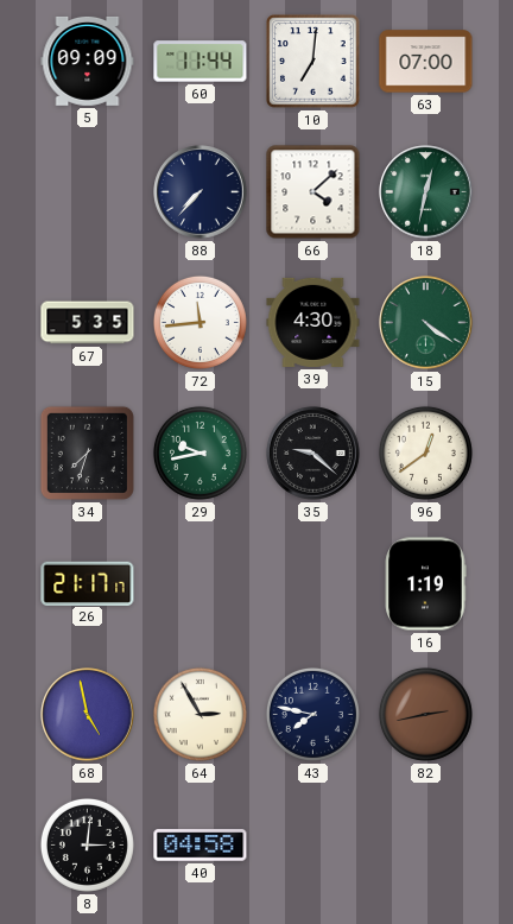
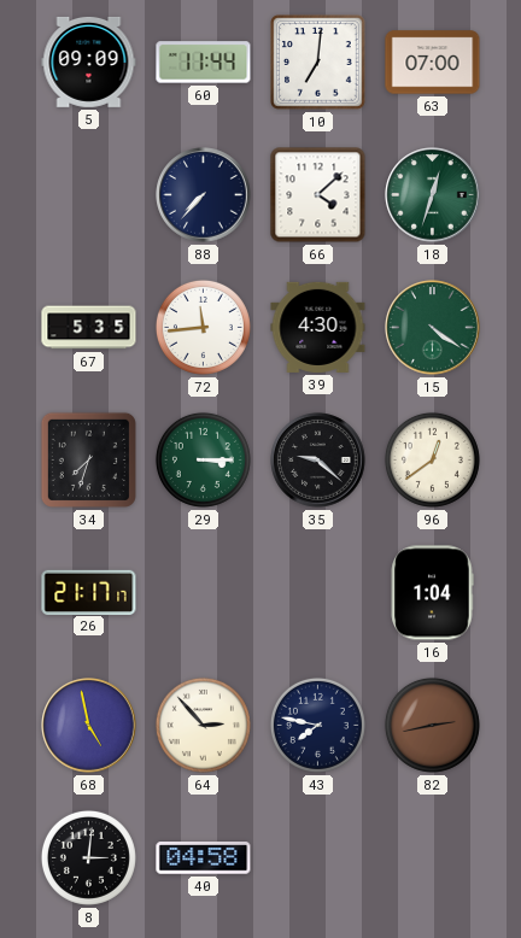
18: 12:32 -> 12:33 (433, 195)
29: 9:43 -> 3:15 (203, 459)
16: 1:19 -> 1:04 (432, 593)
64: 2:55 -> 2:53 (203, 725)
